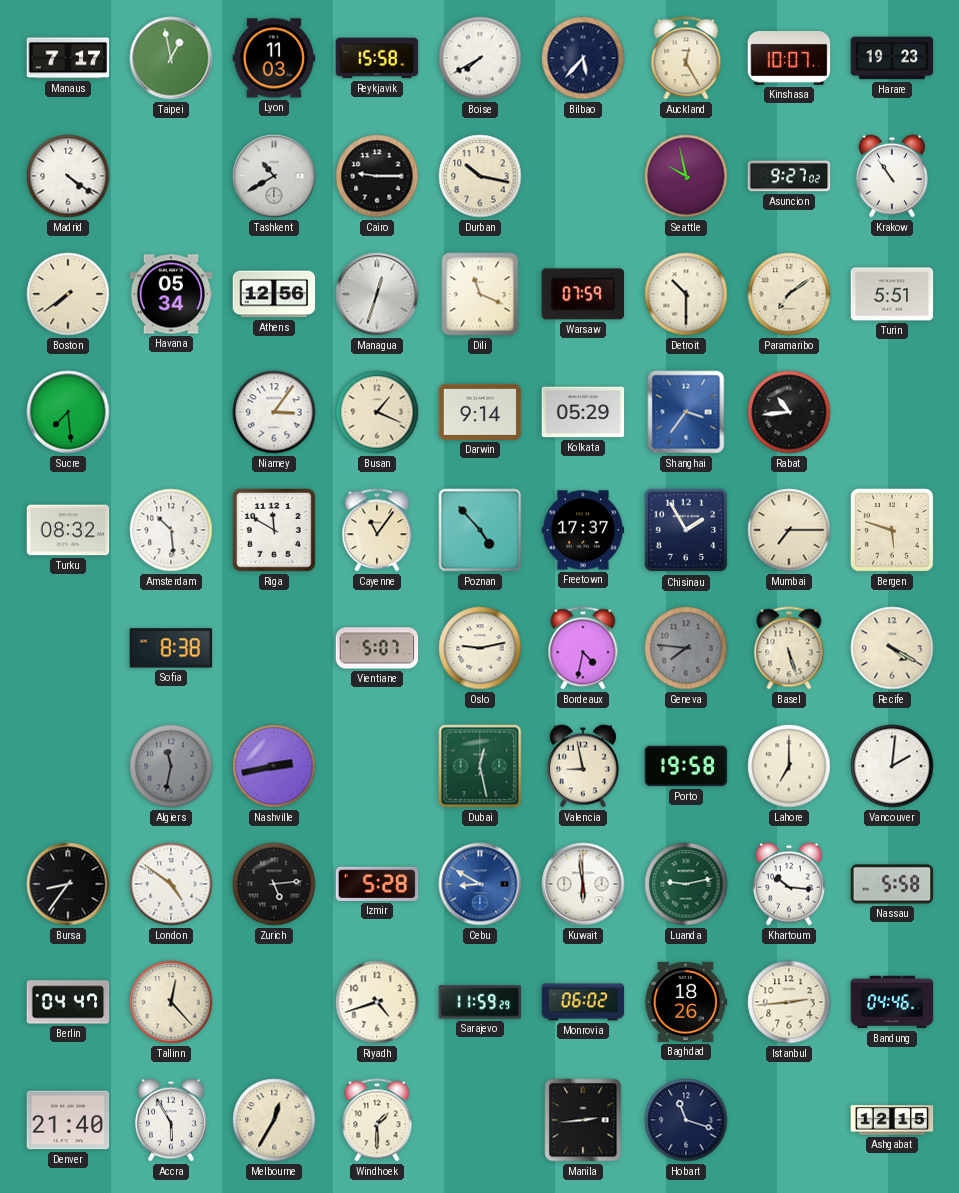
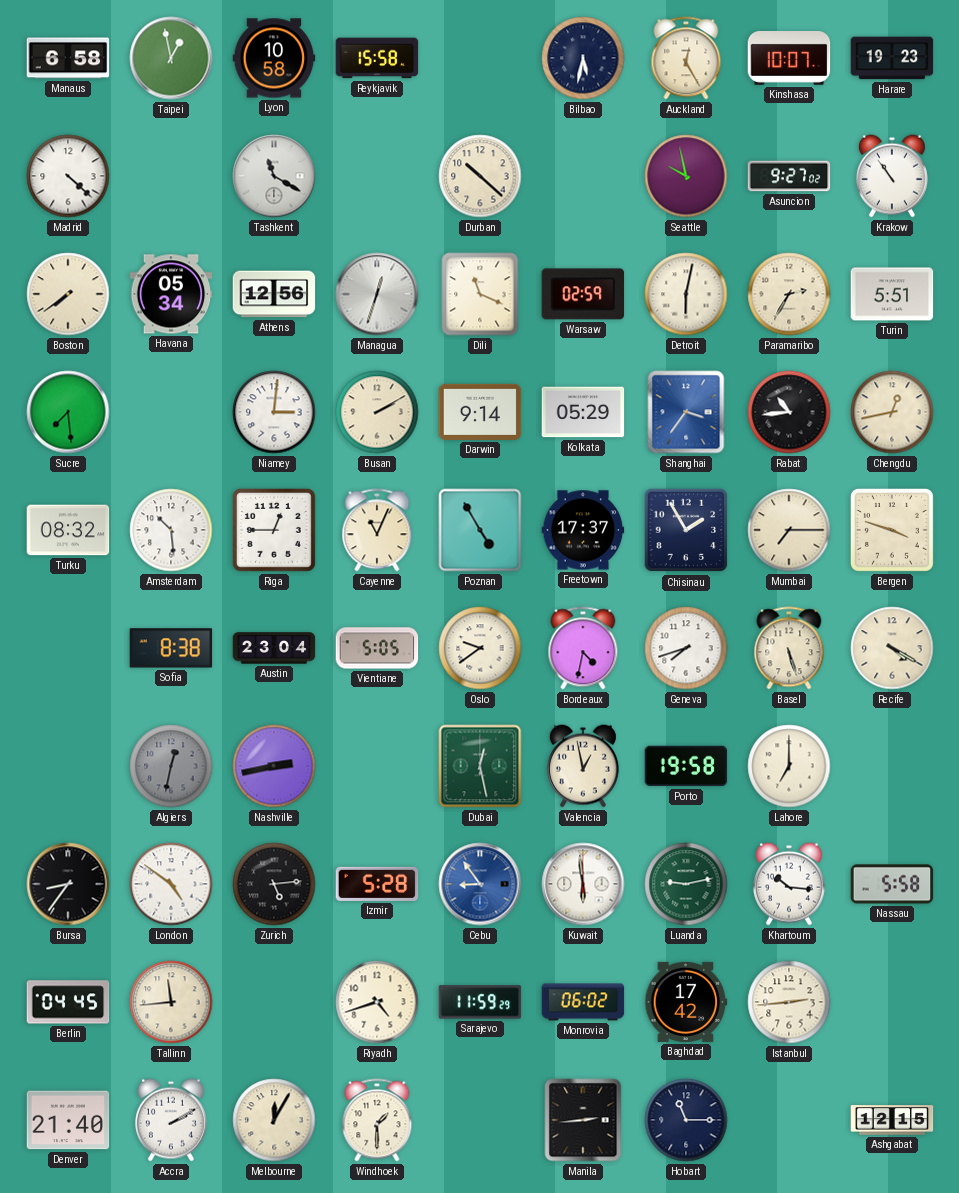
Manaus: 7:17 -> 6:58 (68, 58)
Lyon: 11:03 -> 10:58 (274, 58)
Boise: 7:40 -> none (480, 58)
Bilbao: 5:37 -> 5:32 (583, 58)
Madrid: 4:21 -> 4:22 (68, 176)
Tashkent: 10:40 -> 11:20 (274, 176)
Cairo: 9:15 -> none (377, 176)
Durban: 10:17 -> 10:22 (480, 176)
Warsaw: 07:59 -> 02:59 (583, 294)
Detroit: 10:30 -> 6:02 (686, 294)
Paramaribo: 7:09 -> 2:35 (789, 294)
Niamey: 3:06 -> 3:01 (274, 412)
Busan: 1:19 -> 2:10 (377, 412)
Chengdu: none -> 12:43 (892, 412)
Riga: 11:50 -> 12:45 (274, 530)
Cayenne: 11:06 -> 11:04 (377, 530)
Poznan: 4:53 -> 4:55 (480, 530)
Bergen: 5:48 -> 3:48 (892, 530)
Austin: none -> 23:04 (274, 648)
Vientiane: 5:07 -> 5:05 (377, 648)
Oslo: 9:13 -> 9:39 (480, 648)
Geneva: 7:46 -> 7:42 (686, 648)
Geneva dial: grey -> white (686, 648)
Algiers: 11:32 -> 12:32 (171, 766)
Valencia: 8:58 -> 12:58 (583, 766)
Vancouver: 2:01 -> none (892, 766)
Cebu: 8:50 -> 8:54 (480, 884)
Berlin: 04:47 -> 04:45 (68, 1002)
Tallinn: 12:23 -> 11:44 (171, 1002)
Baghdad: 18:26 -> 17:42 (686, 1002)
Bandung: 04:46 -> none (892, 1002)
Accra: 5:55 -> 2:10 (171, 1120)
Melbourne: 12:35 -> 12:05 (274, 1120)
Hobart: 11:18 -> 11:15 (686, 1120)
